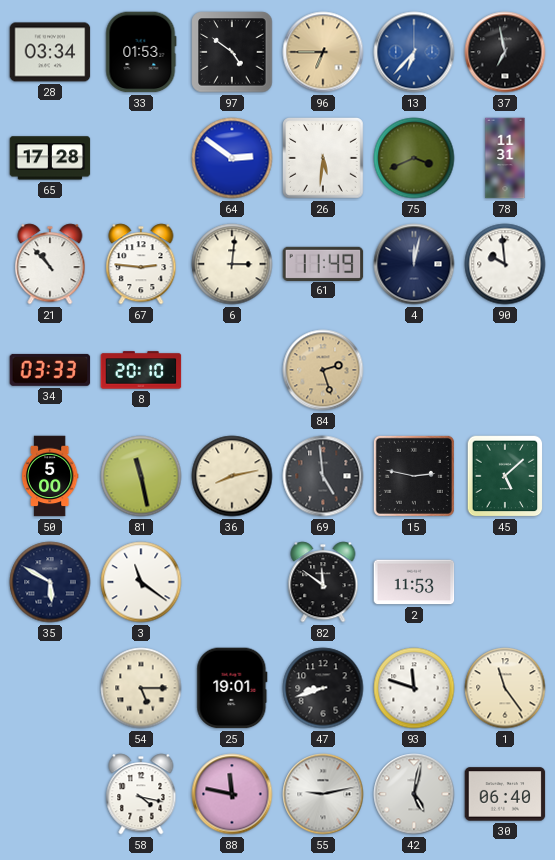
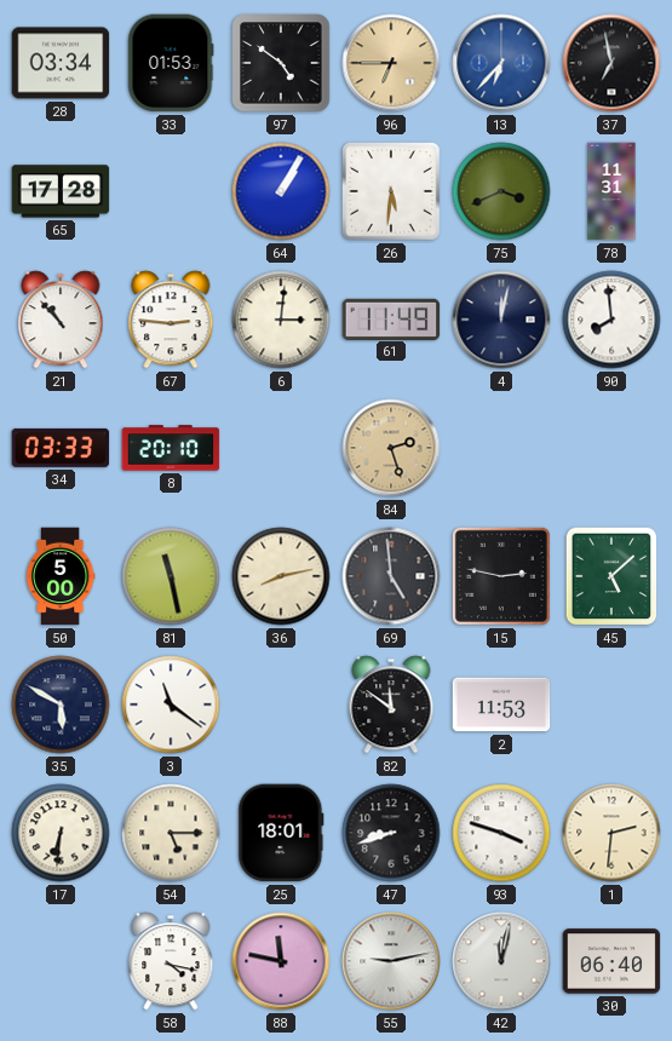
64: 2:51 -> 1:05 (281, 191)
90: 9:59 -> 7:59 (611, 320)
17: none -> 6:31 (61, 833)
25: 19:01 -> 18:01 (281, 833)
93: 11:48 -> 3:48 (501, 833)
1: 11:24 -> 2:31 (611, 833)
42: 5:02 -> 12:02 (501, 961)
